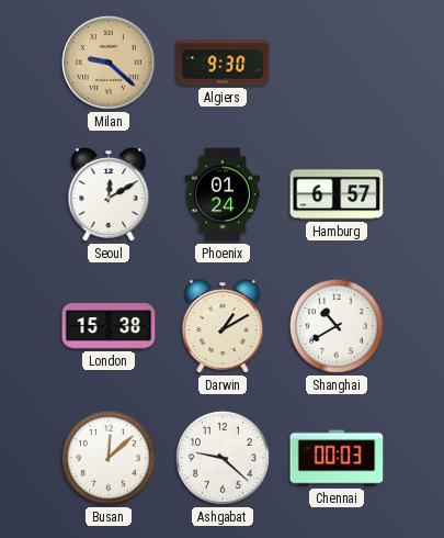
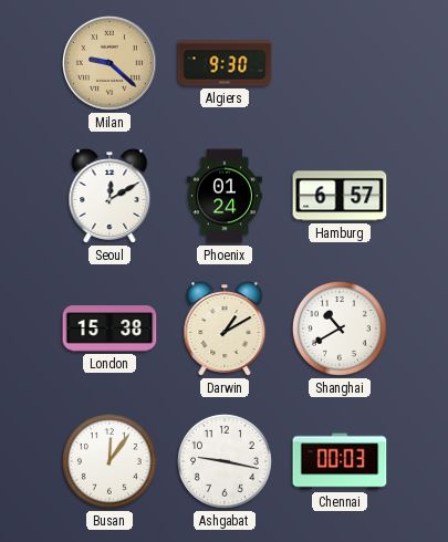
Busan: 12:08 -> 12:06 (110, 461)
Ashgabat: 9:22 -> 9:17 (225, 461)
